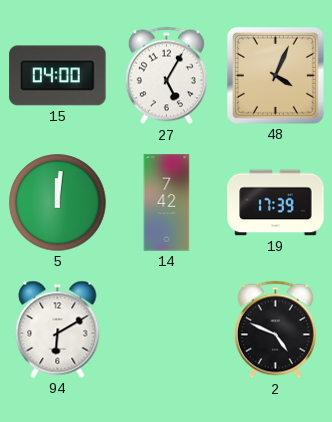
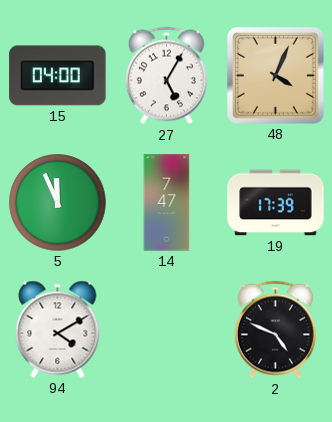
5: 12:01 -> 11:56 (58, 203)
14: 7:42 -> 7:47 (167, 203)
94: 6:10 -> 4:10 (58, 329)
